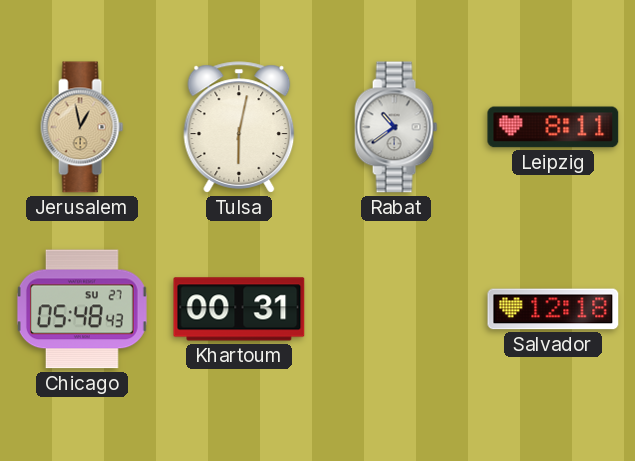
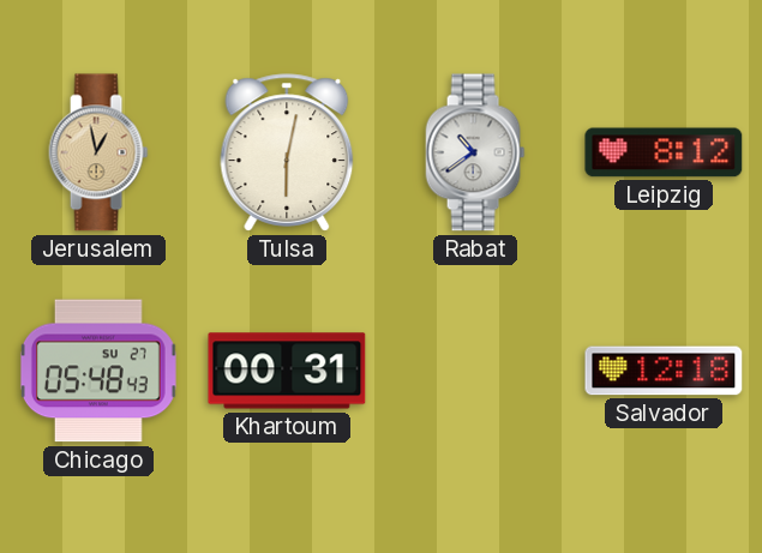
Leipzig: 8:11 -> 8:12 (664, 152)
